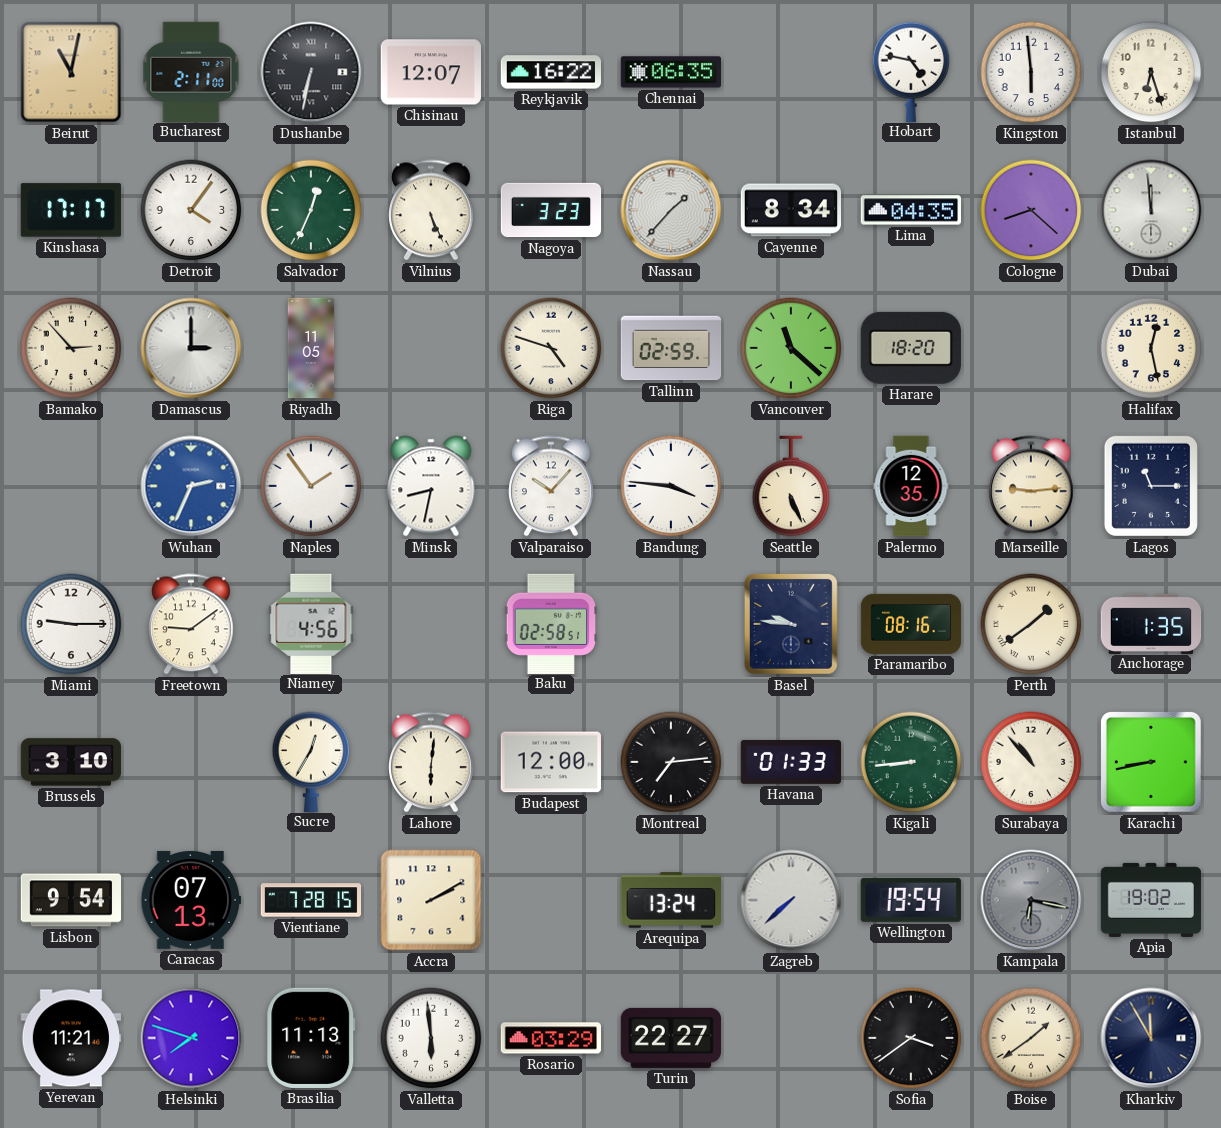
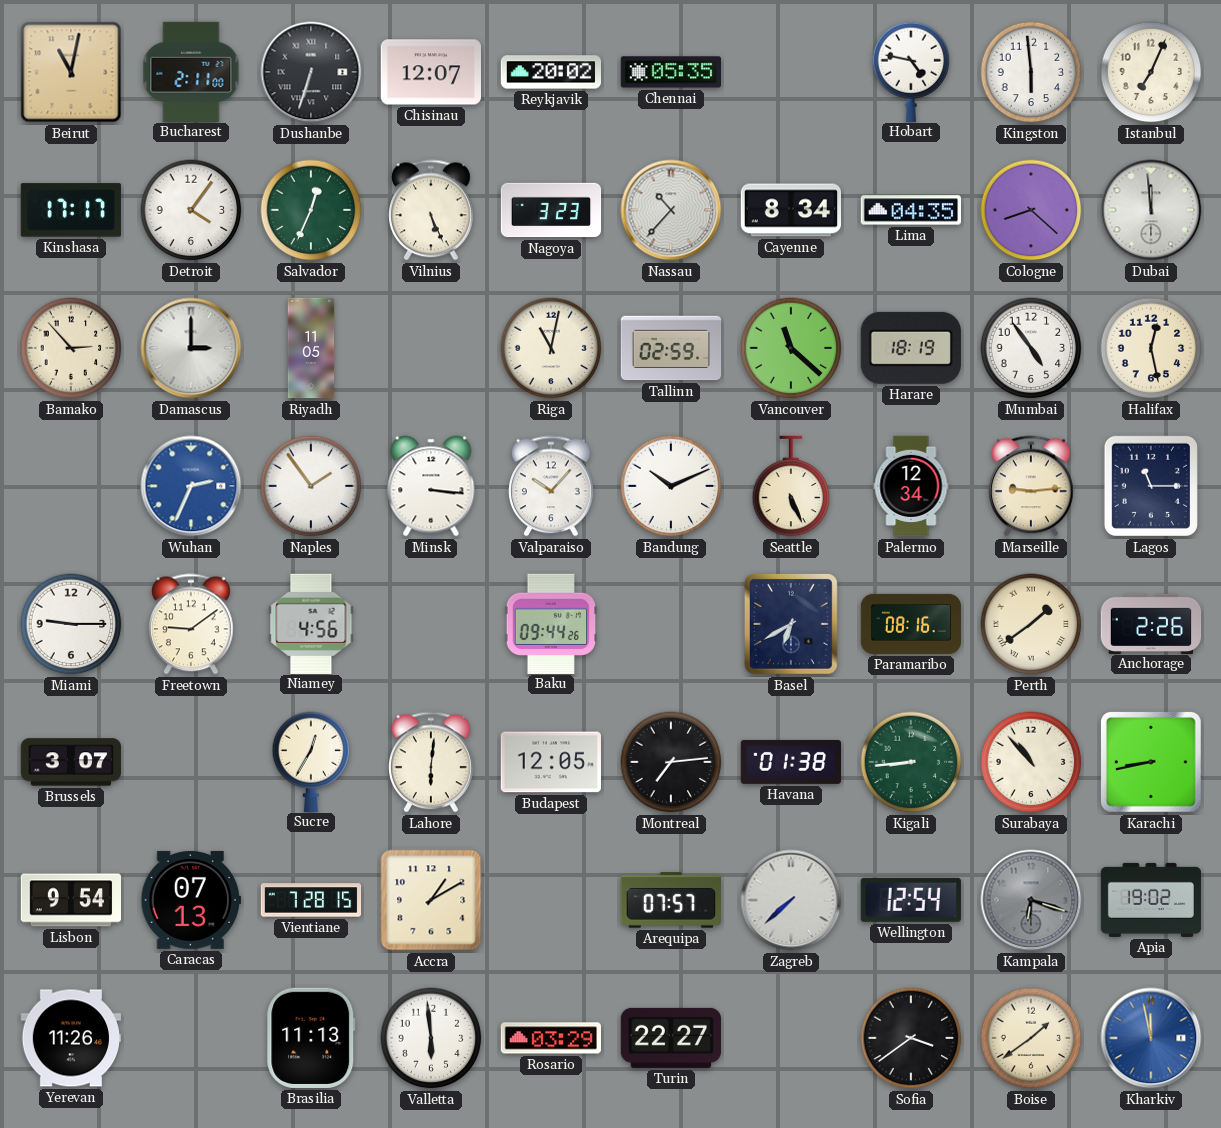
Dushanbe: 6:32 -> 6:33 (311, 72)
Reykjavik: 16:22 -> 20:02 (550, 72)
Chennai: 06:35 -> 05:35 (670, 72)
Istanbul: 6:27 -> 7:04 (1151, 72)
Nassau: 1:37 -> 10:37 (671, 210)
Riga: 4:48 -> 11:02 (551, 348)
Harare: 18:20 -> 18:19 (911, 348)
Mumbai: none -> 4:54 (1031, 348)
Minsk: 8:32 -> 3:16 (431, 486)
Bandung: 3:46 -> 10:11 (671, 486)
Palermo: 12:35 -> 12:34 (911, 486)
Baku: 02:58 -> 09:44 (551, 623)
Basel: 9:46 -> 6:40 (791, 624)
Anchorage: 1:35 -> 2:26 (1151, 623)
Brussels: 3:10 -> 3:07 (70, 762)
Budapest: 12:00 -> 12:05 (550, 762)
Havana: 01:33 -> 01:38 (791, 762)
Accra: 2:10 -> 1:10 (431, 900)
Arequipa: 13:24 -> 07:57 (670, 900)
Wellington: 19:54 -> 12:54 (911, 900)
Kampala: 6:17 -> 6:18 (1031, 900)
Yerevan: 11:21 -> 11:26 (70, 1038)
Helsinki: 7:48 -> none (191, 1038)
Kharkiv: 11:55 -> 11:58 (1151, 1038)
Kharkiv dial: navy -> blue (1151, 1038)
